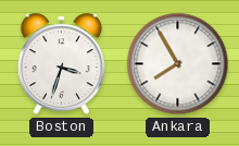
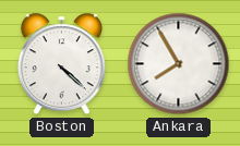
Boston: 3:33 -> 4:22 (61, 64)
